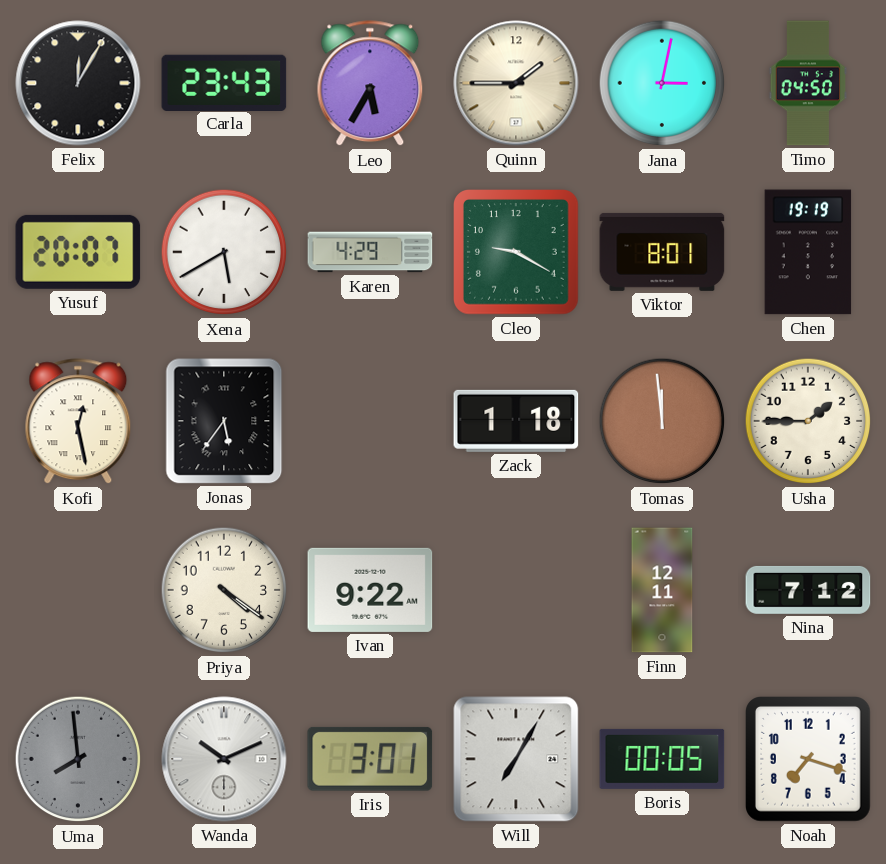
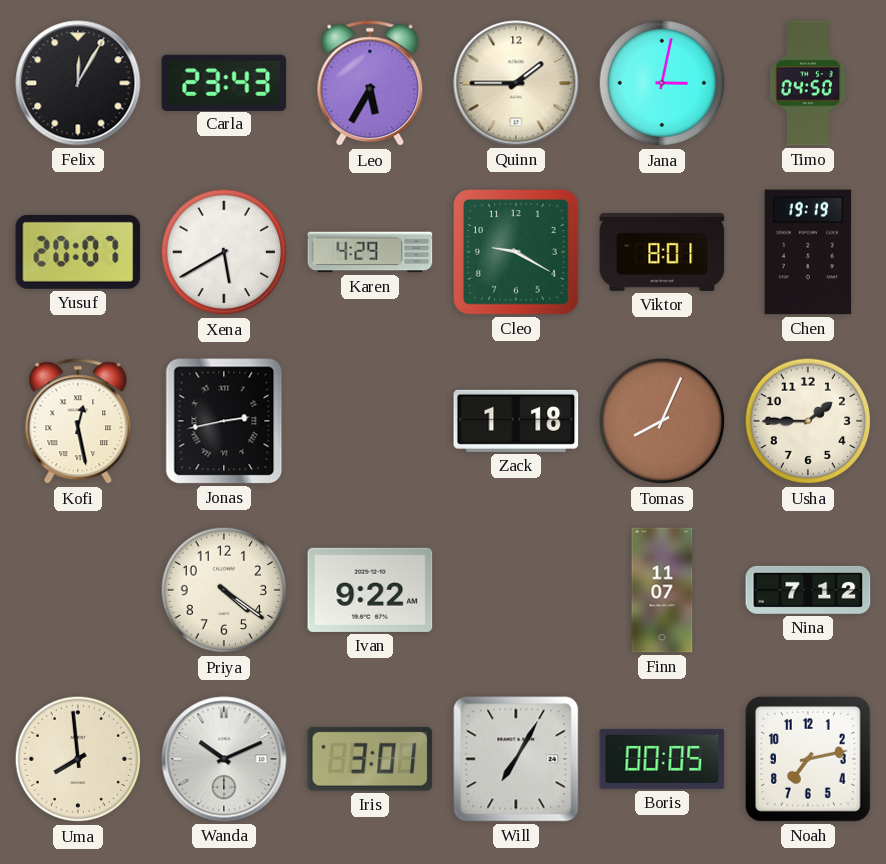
Jonas: 5:36 -> 2:43 (224, 421)
Tomas: 11:59 -> 8:04 (662, 421)
Finn: 12:11 -> 11:07 (662, 590)
Uma dial: grey -> cream (78, 759)
Noah: 7:18 -> 7:13 (809, 760)
